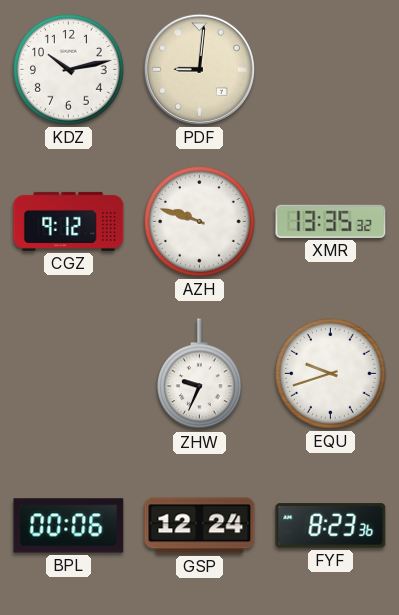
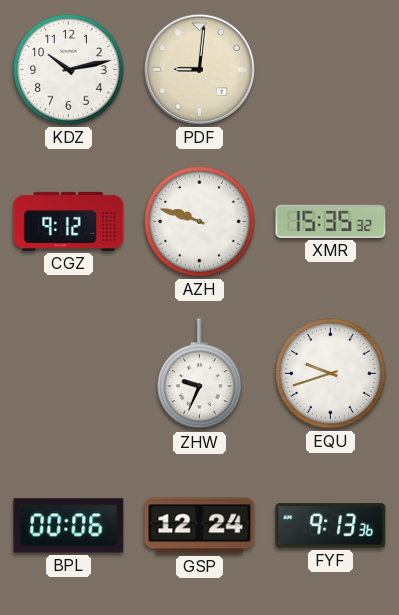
XMR: 13:35 -> 15:35 (331, 221)
FYF: 8:23 -> 9:13 (331, 526)
